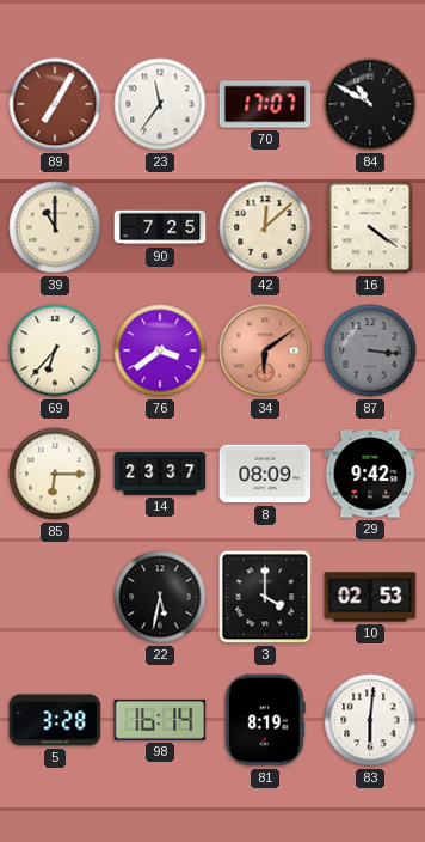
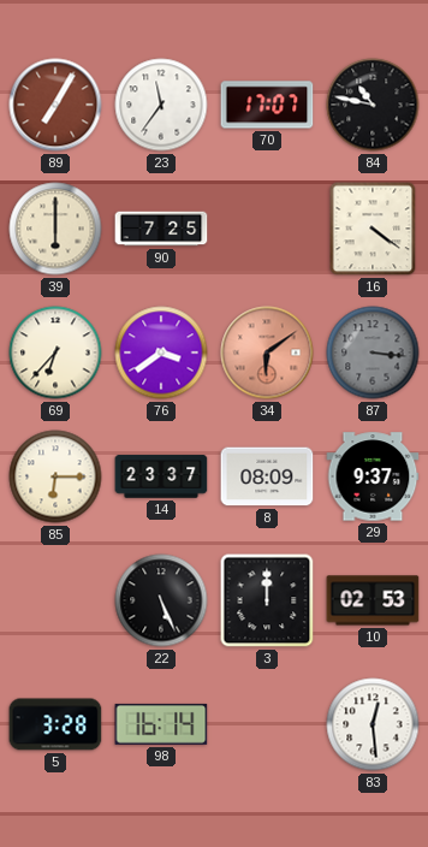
84: 10:50 -> 10:47 (373, 105)
39: 11:00 -> 6:00 (55, 229)
42: 12:08 -> none (265, 227)
29: 9:42 -> 9:37 (373, 476)
22: 5:32 -> 5:26 (161, 600)
3: 4:00 -> 12:00 (267, 600)
81: 8:19 -> none (265, 720)
83: 6:01 -> 12:29 (373, 724)
